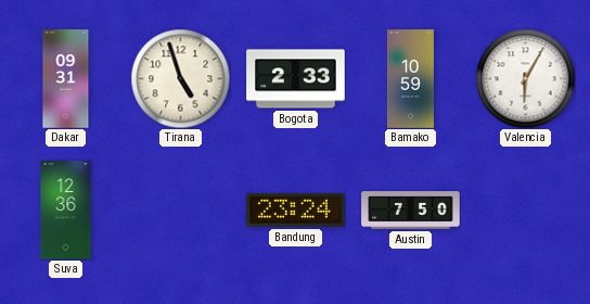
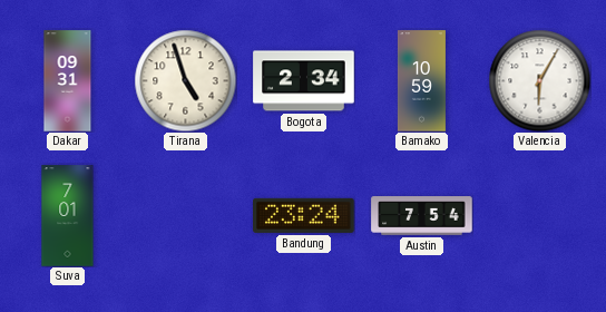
Bogota: 2:33 -> 2:34 (304, 81)
Suva: 12:36 -> 7:01 (68, 216)
Austin: 7:50 -> 7:54 (422, 216)
